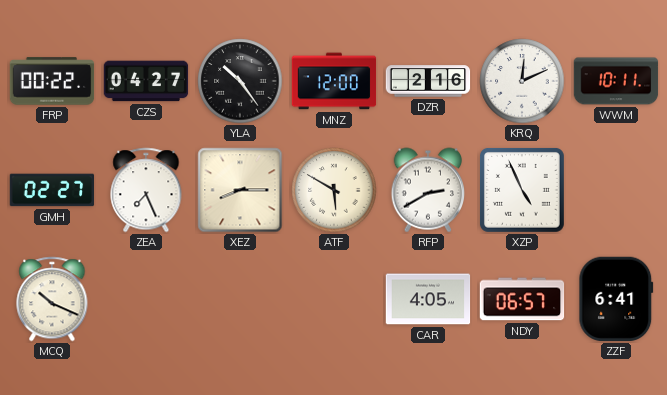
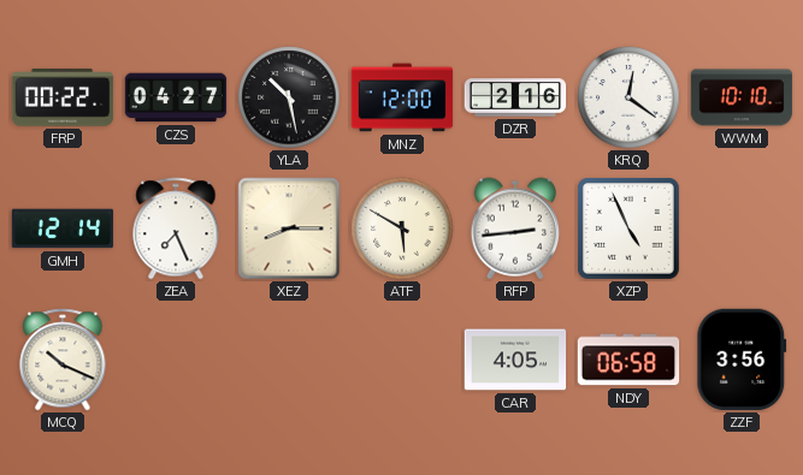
YLA: 10:24 -> 10:28 (289, 97)
KRQ: 12:11 -> 12:21 (628, 97)
WWM: 10:11 -> 10:10 (742, 97)
GMH: 02:27 -> 12:14 (63, 228)
RFP: 2:40 -> 2:44 (514, 228)
NDY: 06:57 -> 06:58 (628, 360)
ZZF: 6:41 -> 3:56 (742, 360)
